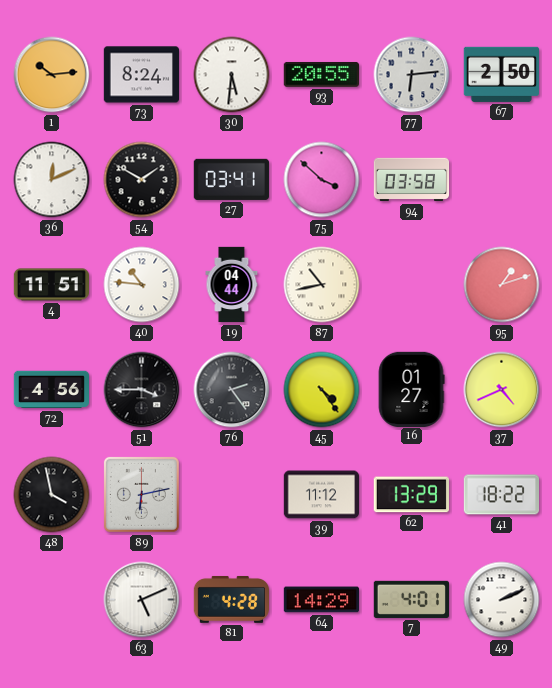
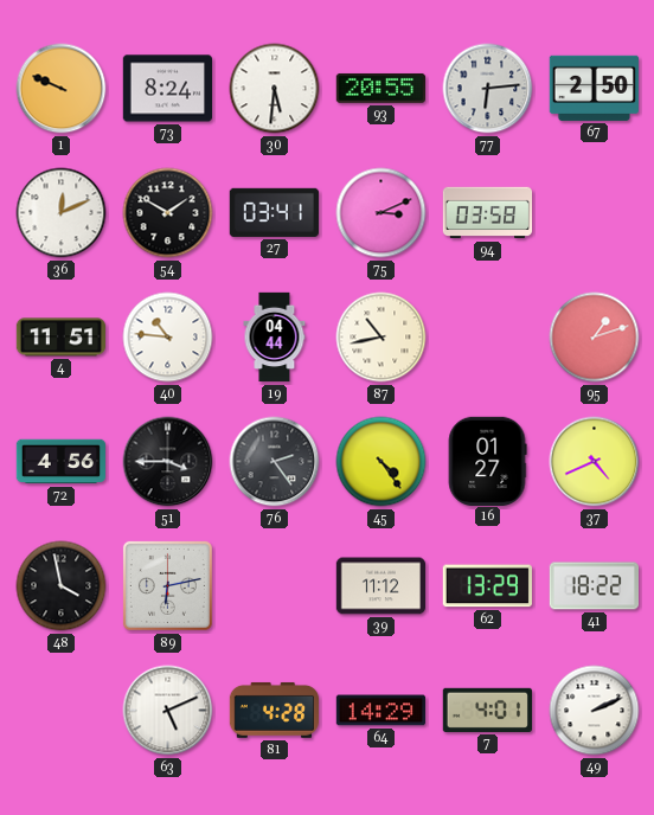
1: 10:14 -> 9:49 (62, 89)
75: 3:52 -> 3:11 (381, 213)
